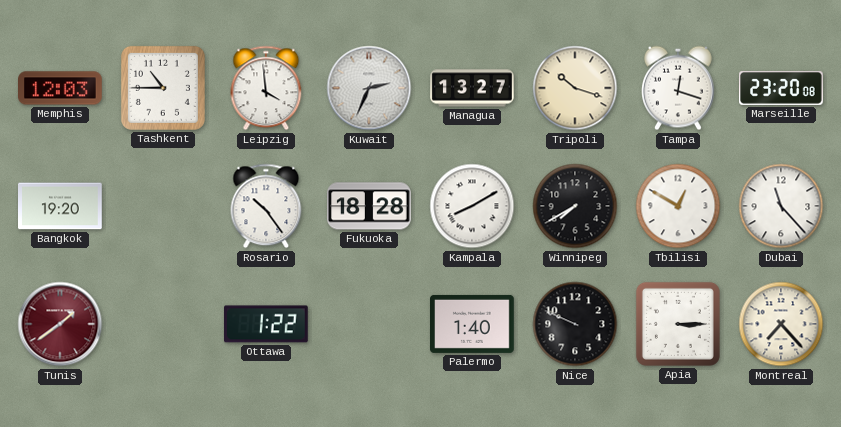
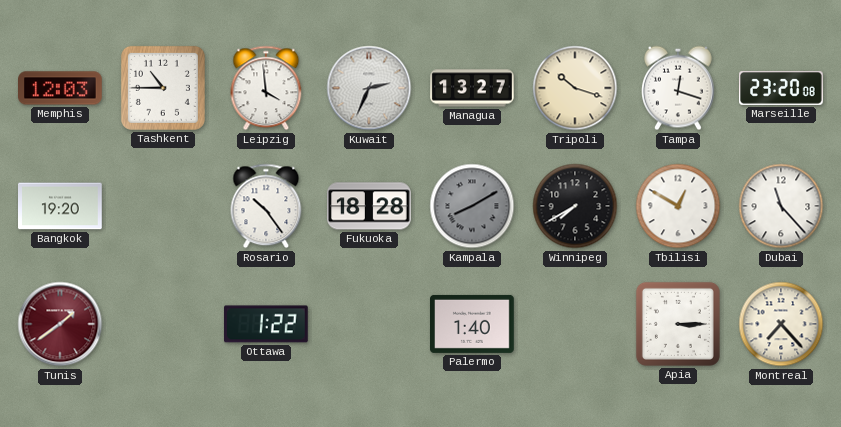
Kampala dial: white -> grey (472, 206)
Nice: 9:49 -> none (575, 324)
